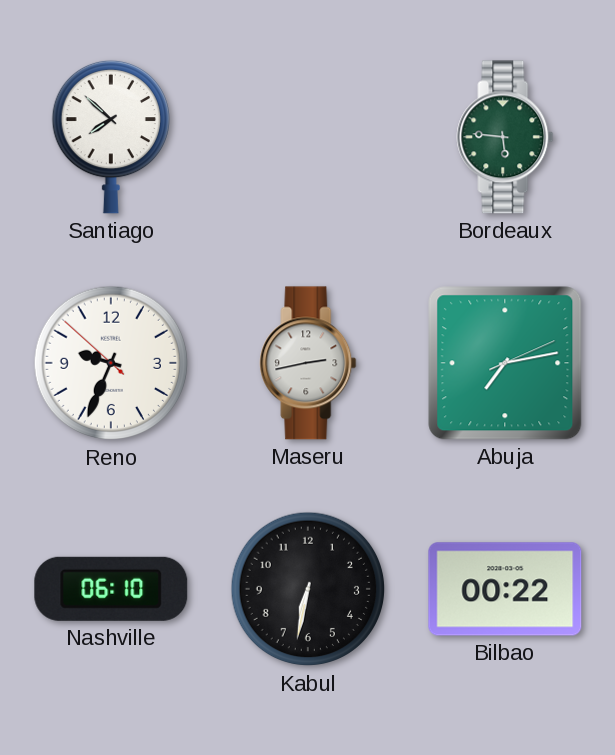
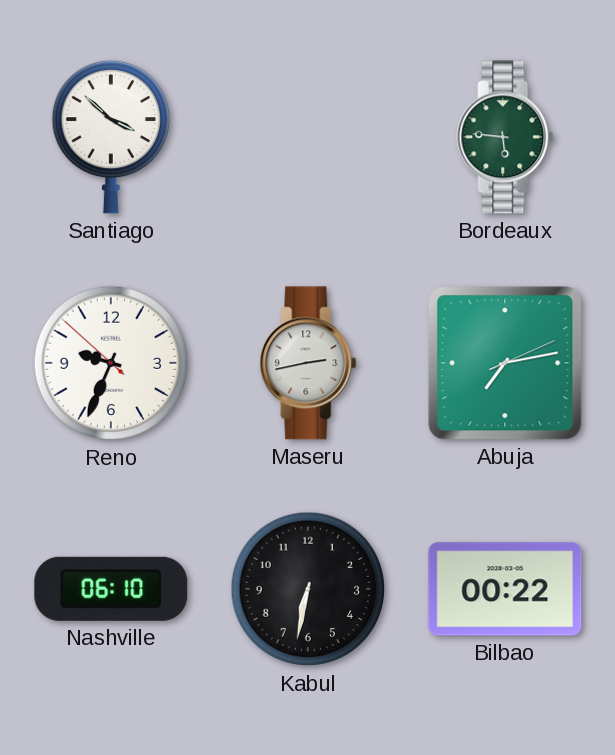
Santiago: 7:52 -> 3:52 (111, 137)
